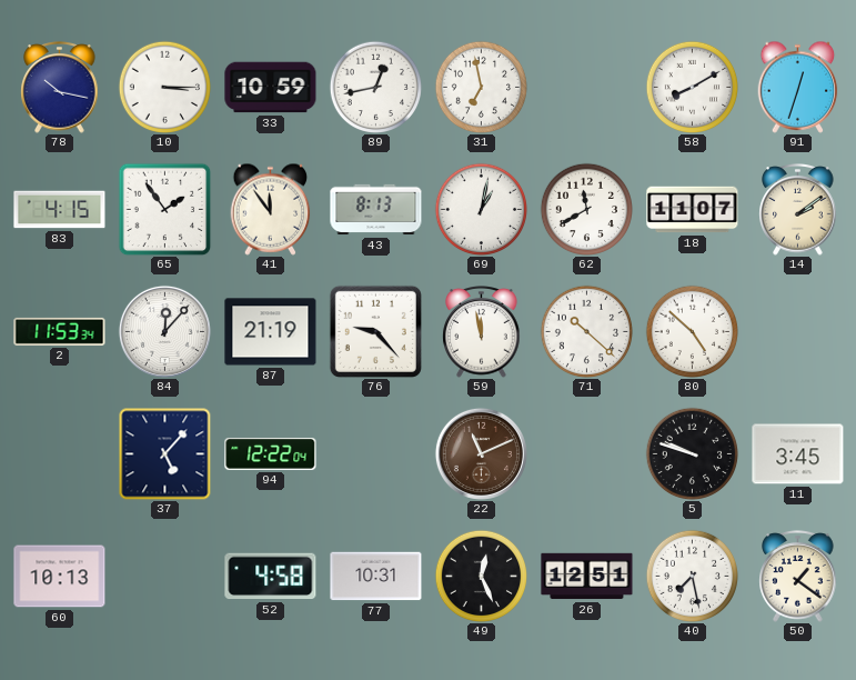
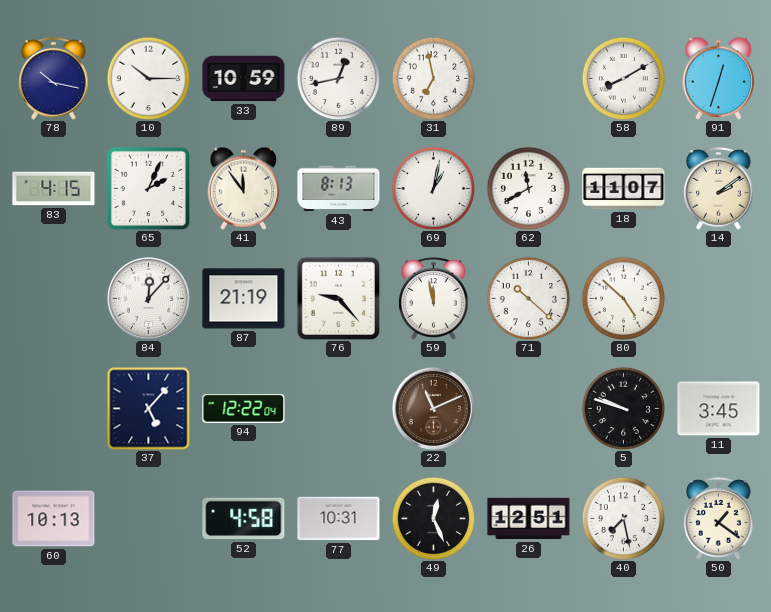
10: 3:15 -> 10:15 (148, 78)
65: 1:54 -> 2:04 (148, 188)
2: 11:53 -> none (60, 331)
